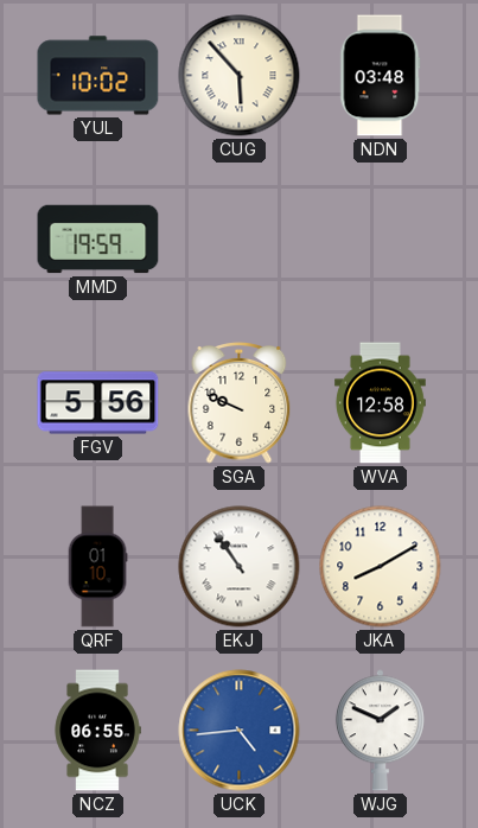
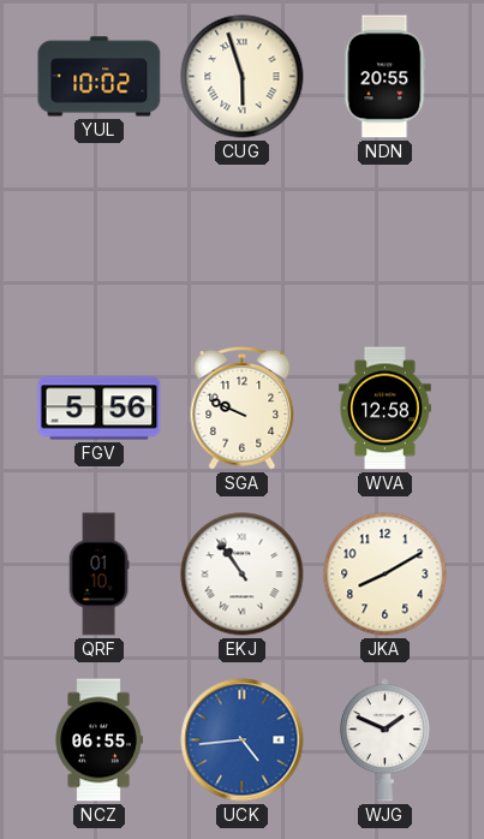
CUG: 5:53 -> 5:57 (243, 77)
NDN: 03:48 -> 20:55 (386, 77)
MMD: 19:59 -> none (98, 240)
